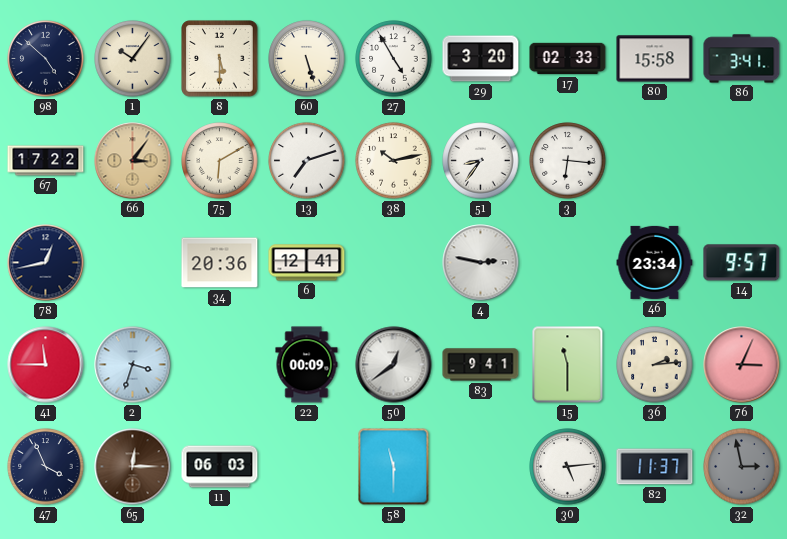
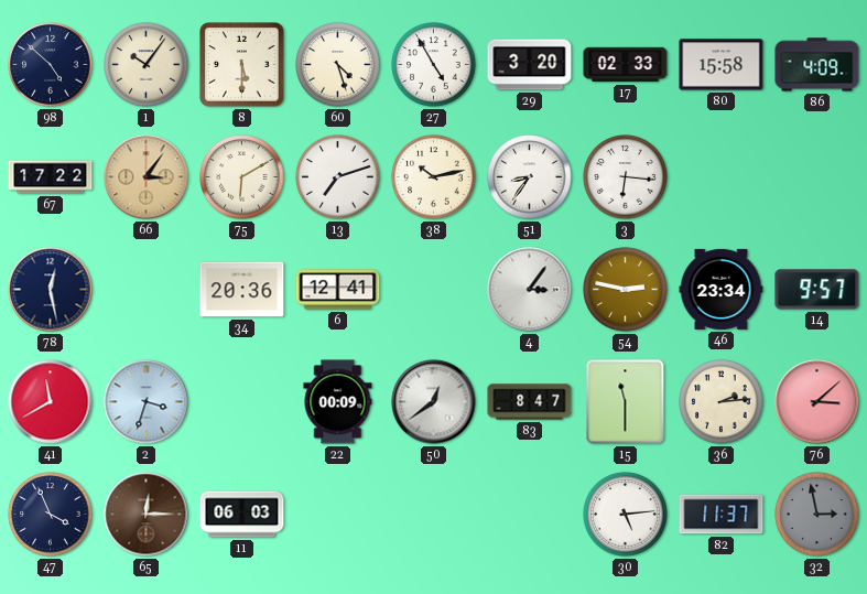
60: 5:27 -> 4:27 (338, 65)
86: 3:41 -> 4:09 (817, 65)
78: 12:43 -> 12:28 (51, 290)
4: 2:47 -> 3:06 (530, 290)
54: none -> 2:47 (626, 290)
41: 11:45 -> 11:40 (51, 402)
83: 9:41 -> 8:47 (530, 402)
76: 3:04 -> 3:08 (817, 402)
58: 11:30 -> none (394, 467)
